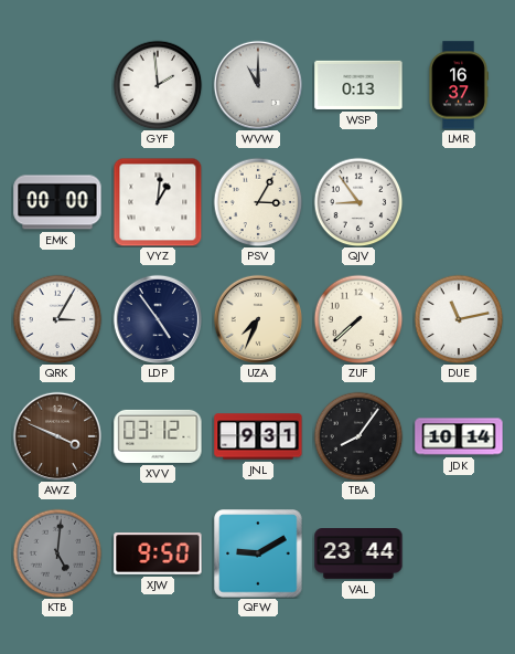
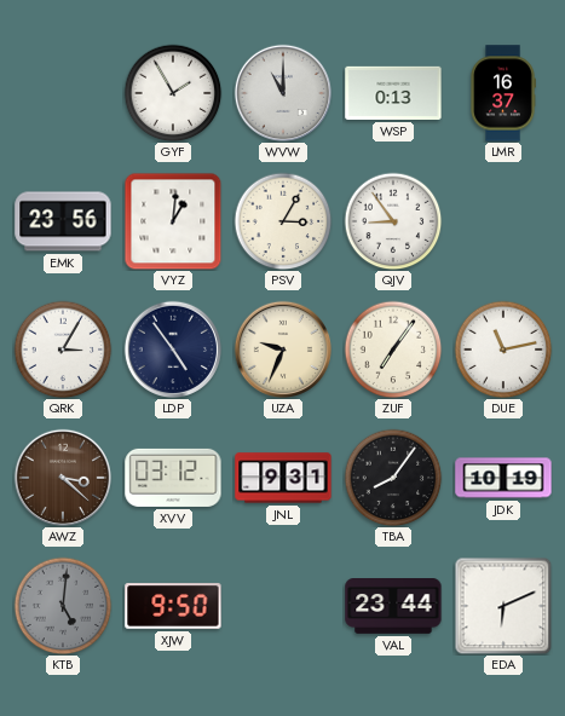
GYF: 1:59 -> 1:55 (173, 93)
EMK: 00:00 -> 23:56 (63, 221)
UZA: 7:34 -> 9:34 (282, 348)
ZUF: 7:38 -> 7:06 (393, 350)
AWZ: 3:49 -> 3:22 (62, 477)
JDK: 10:14 -> 10:19 (503, 478)
QFW: 9:10 -> none (258, 553)
EDA: none -> 6:11 (503, 606)
